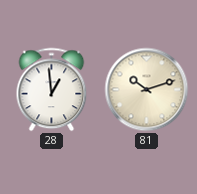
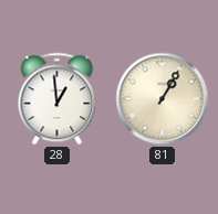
81: 10:12 -> 1:05 (163, 99)
